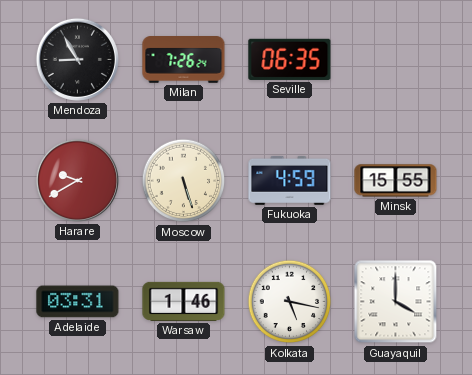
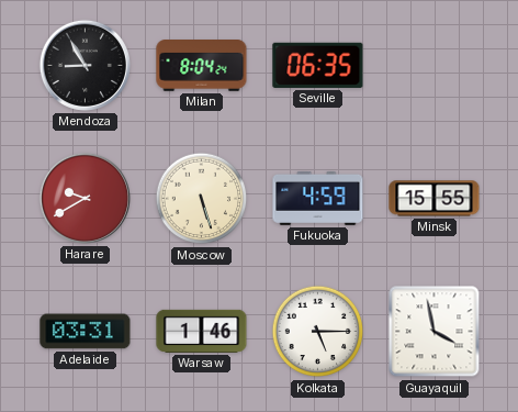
Milan: 7:26 -> 8:04 (202, 66)
Kolkata: 5:17 -> 5:15 (318, 332)
Guayaquil: 4:00 -> 3:58 (435, 332)
